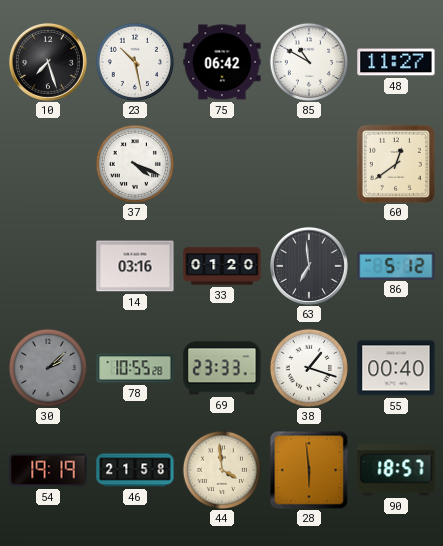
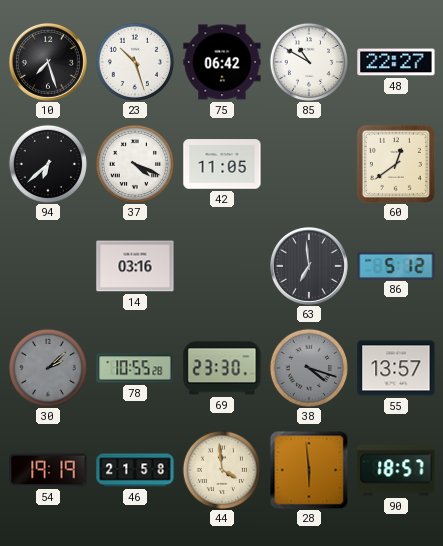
23: 10:28 -> 10:27 (134, 61)
48: 11:27 -> 22:27 (396, 62)
94: none -> 6:38 (47, 163)
42: none -> 11:05 (222, 164)
33: 01:20 -> none (222, 266)
69: 23:33 -> 23:30 (222, 368)
38: 1:18 -> 4:18 (308, 367)
38 dial: white -> grey (308, 367)
55: 00:40 -> 13:57 (396, 368)
